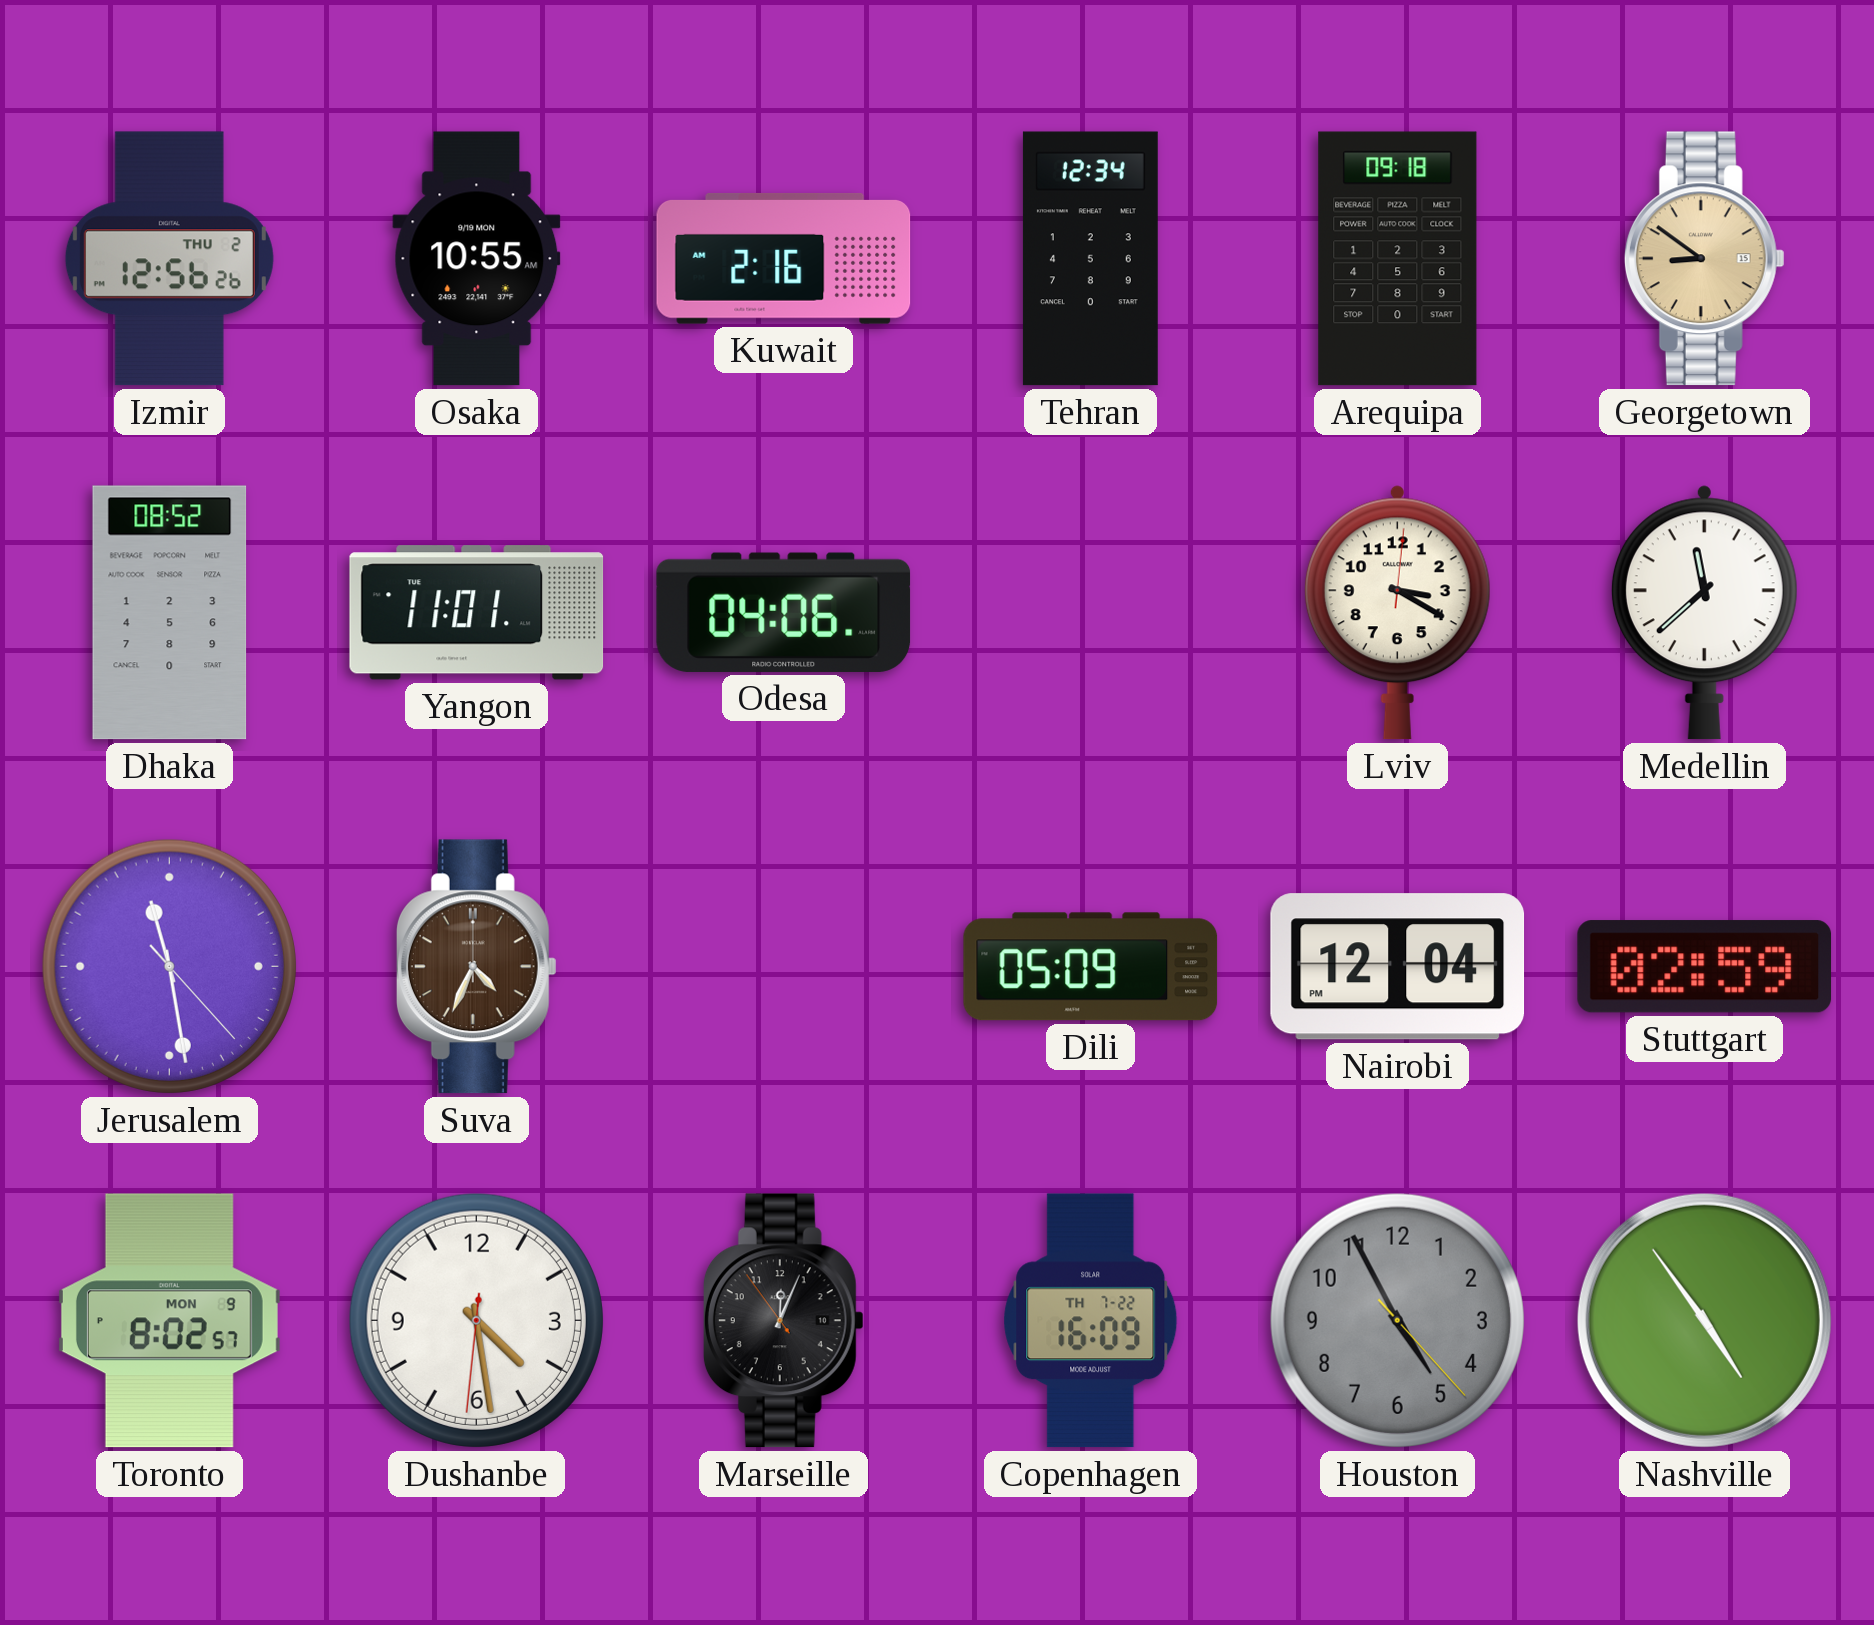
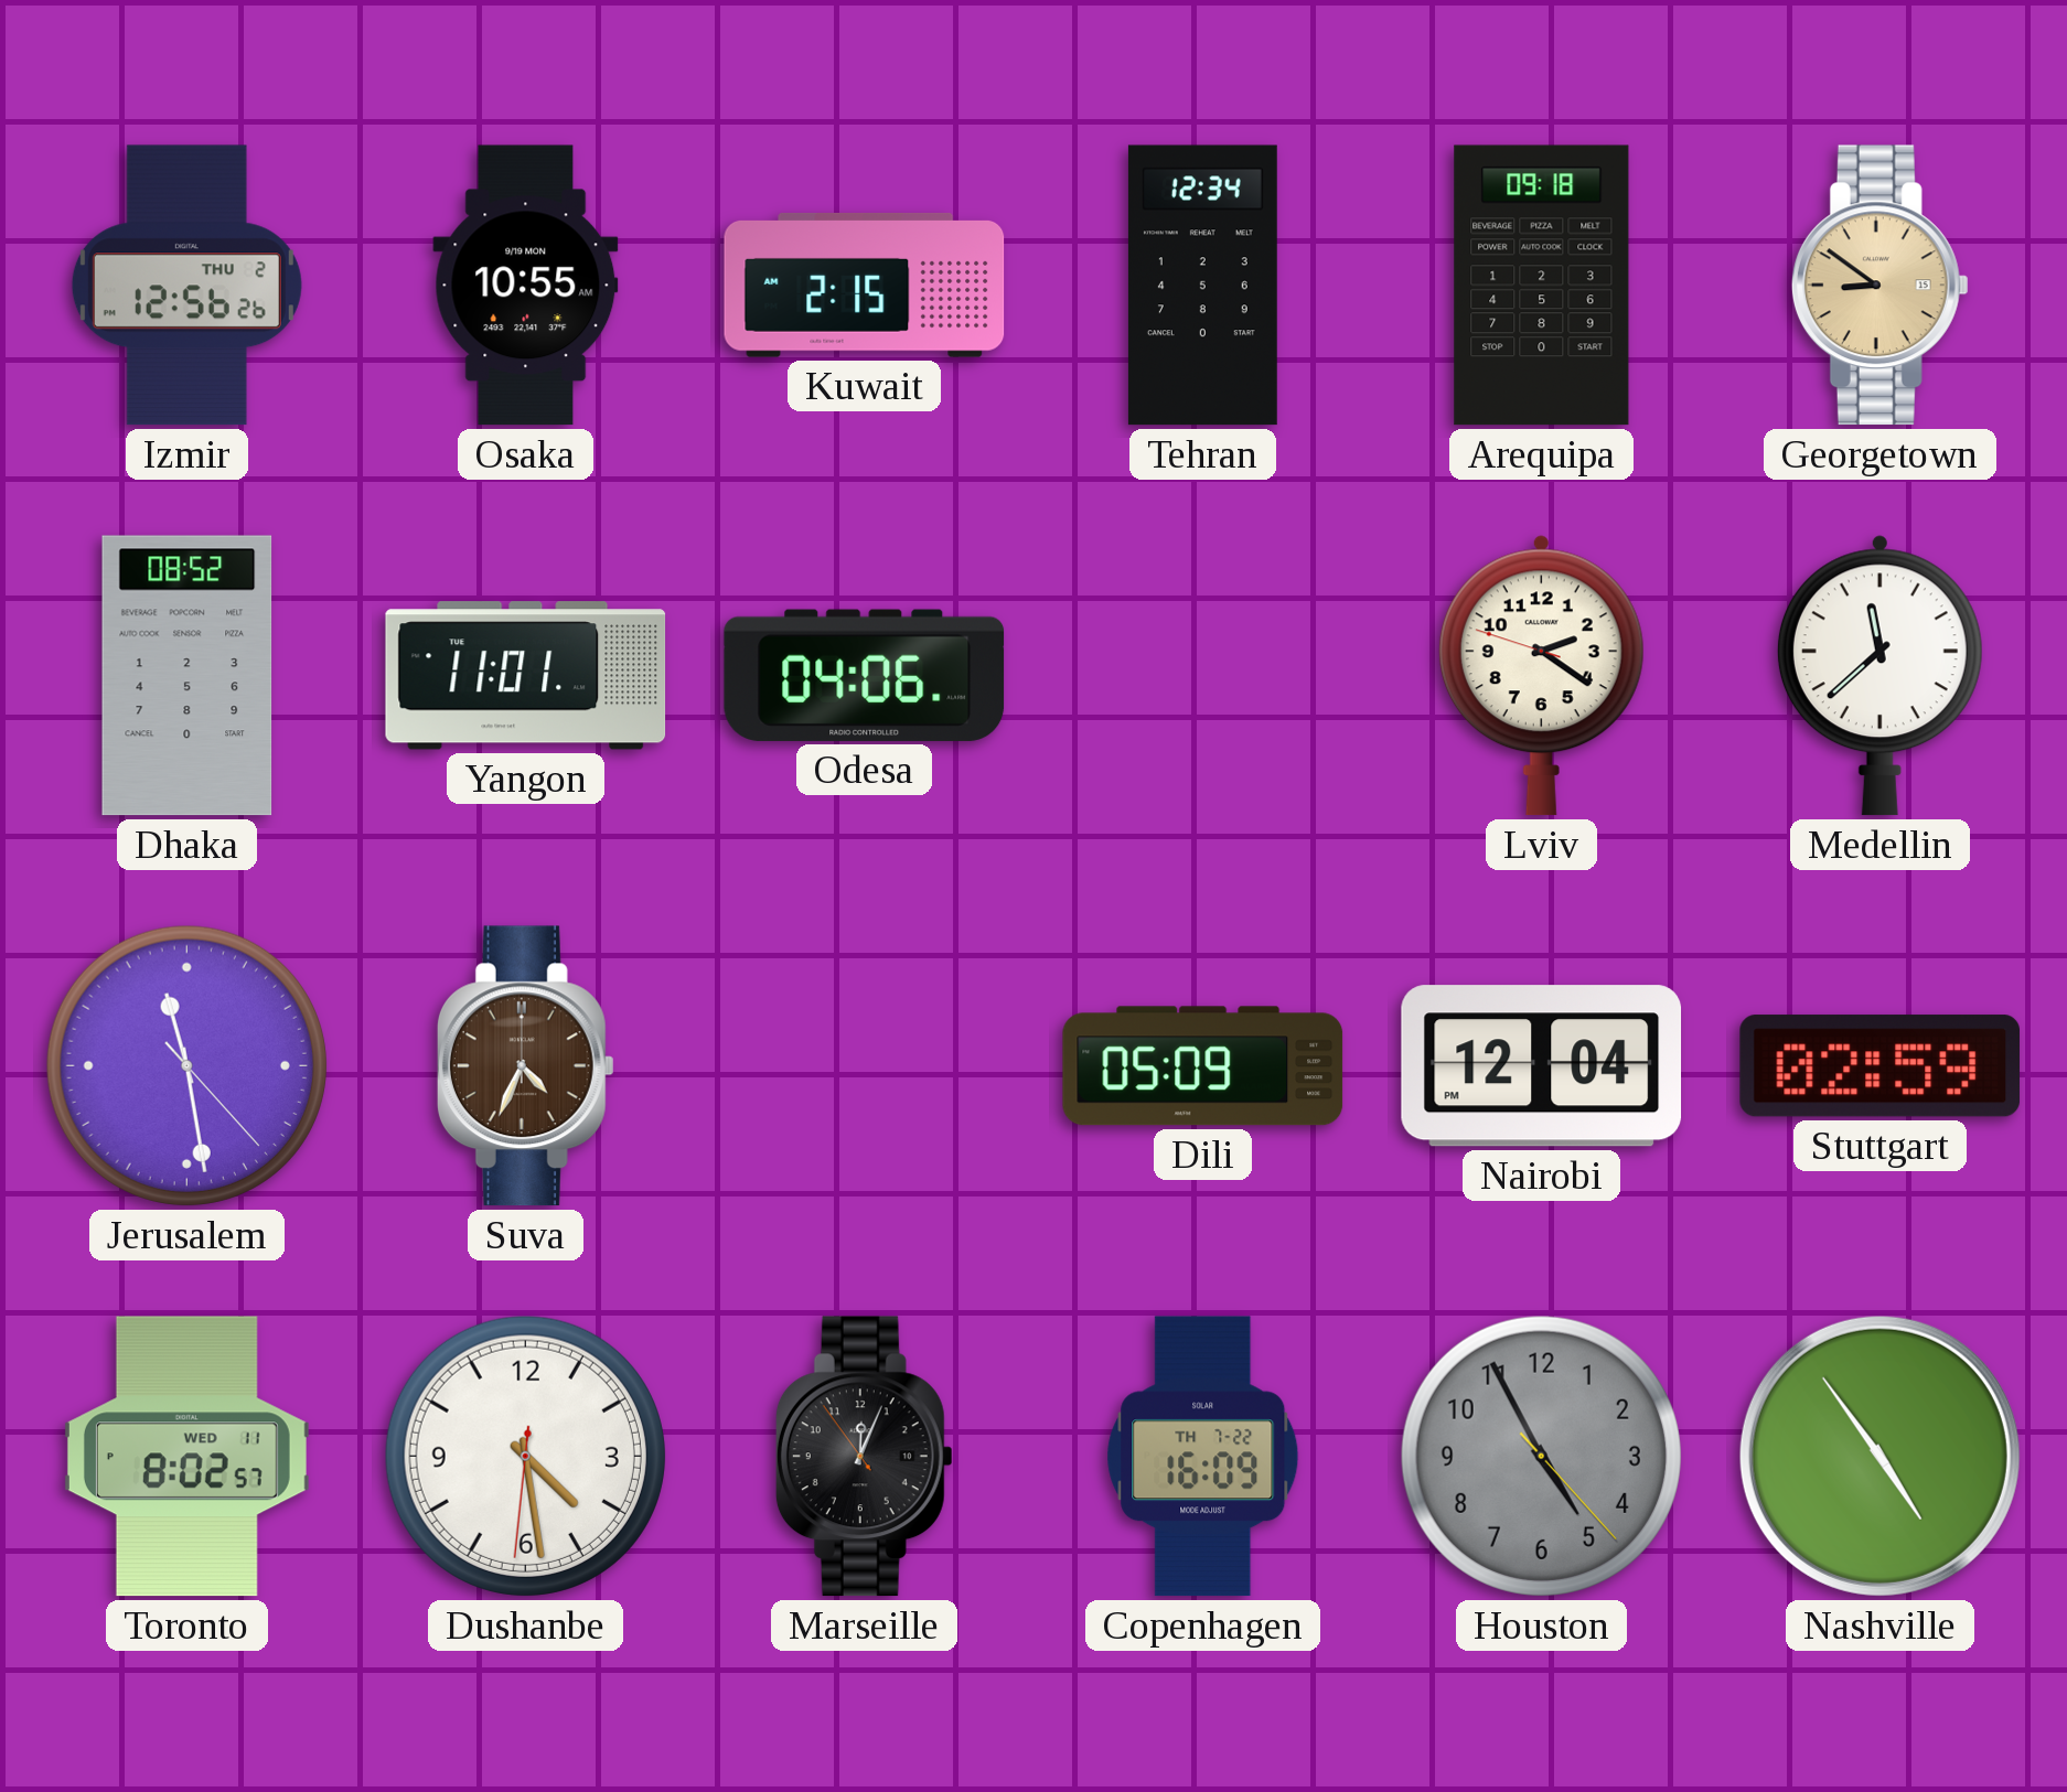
Kuwait: 2:16 -> 2:15 (865, 286)
Lviv: 3:20 -> 2:20 (1541, 676)
Toronto date: MON 9 -> WED 11 (186, 1457)
